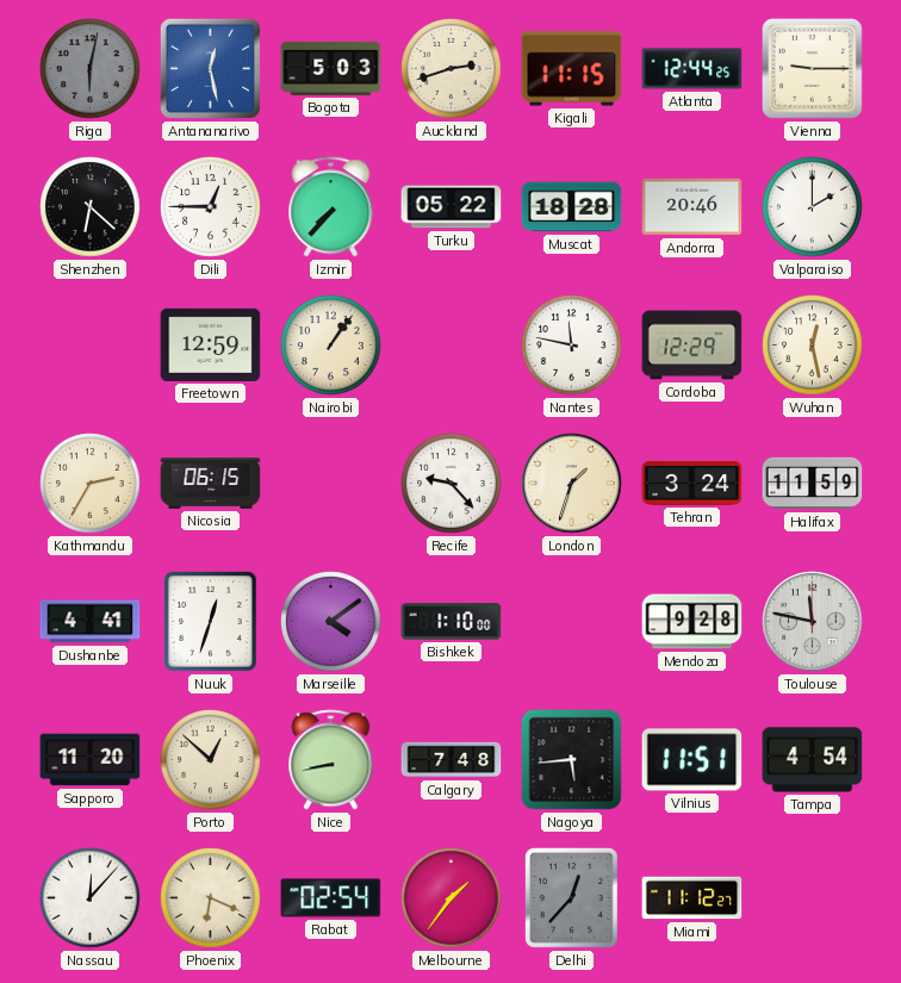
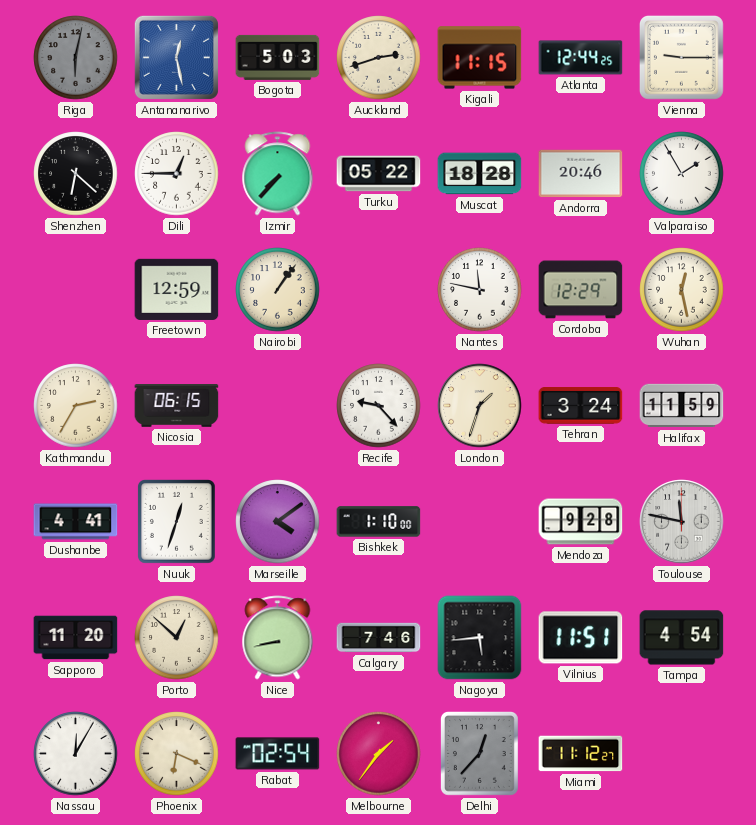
Valparaiso: 2:00 -> 1:55 (682, 174)
Calgary: 7:48 -> 7:46 (379, 638)
Nassau: 12:07 -> 12:05 (76, 754)
